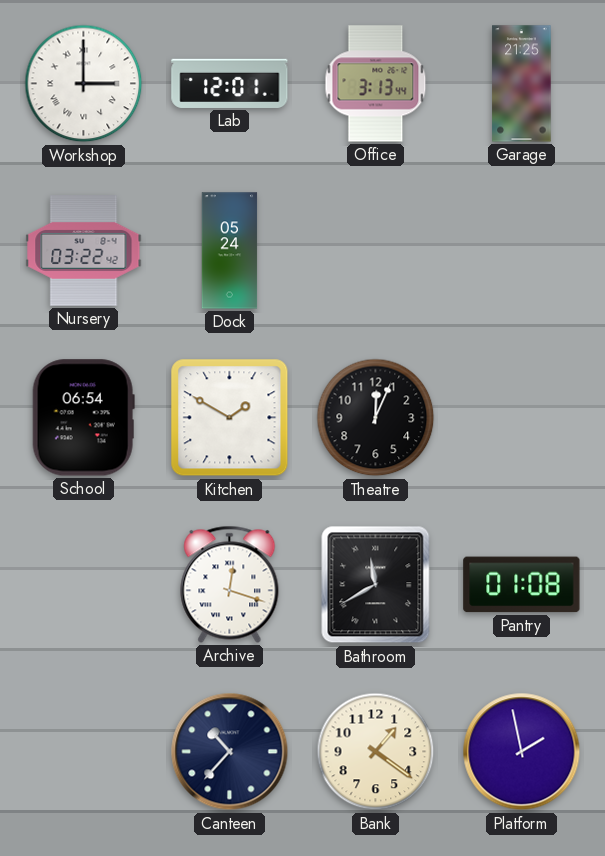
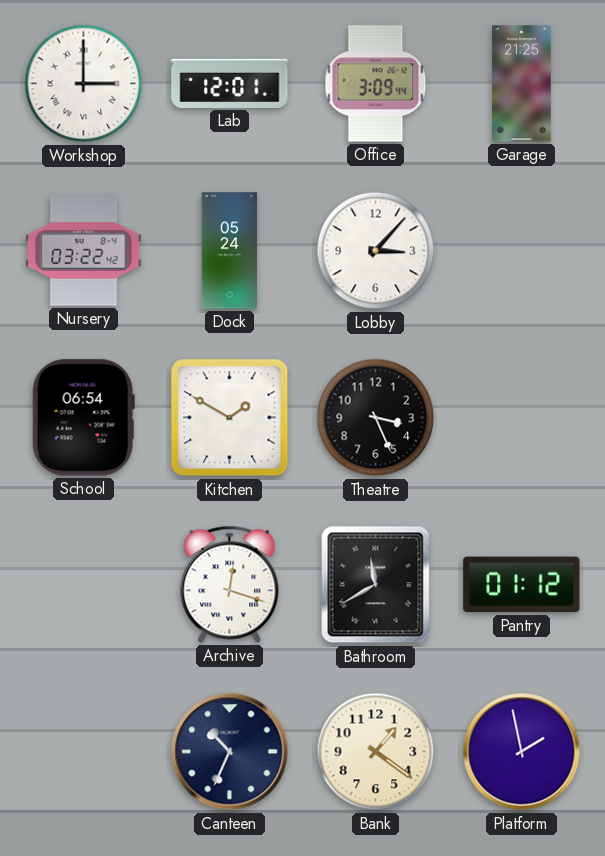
Office: 3:13 -> 3:09 (376, 84)
Lobby: none -> 3:07 (376, 251)
Theatre: 12:04 -> 3:26 (376, 418)
Pantry: 01:08 -> 01:12 (522, 585)
Canteen: 10:37 -> 10:34 (230, 752)
